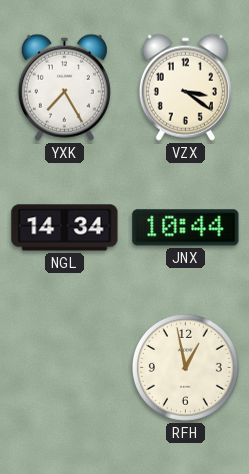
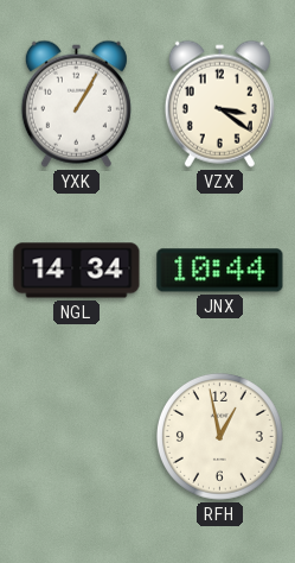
YXK: 7:25 -> 1:05 (76, 103)
